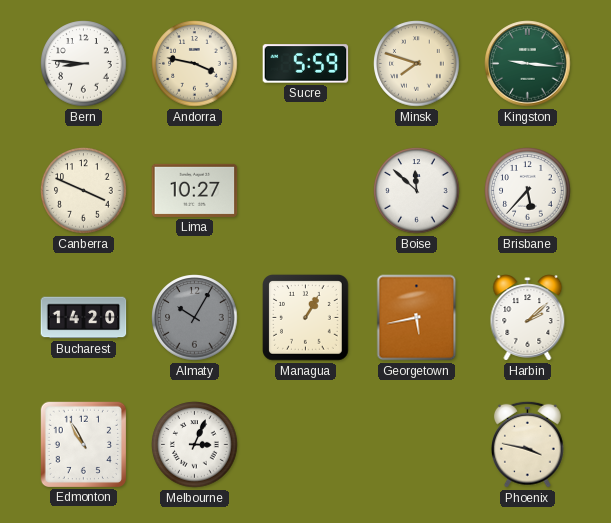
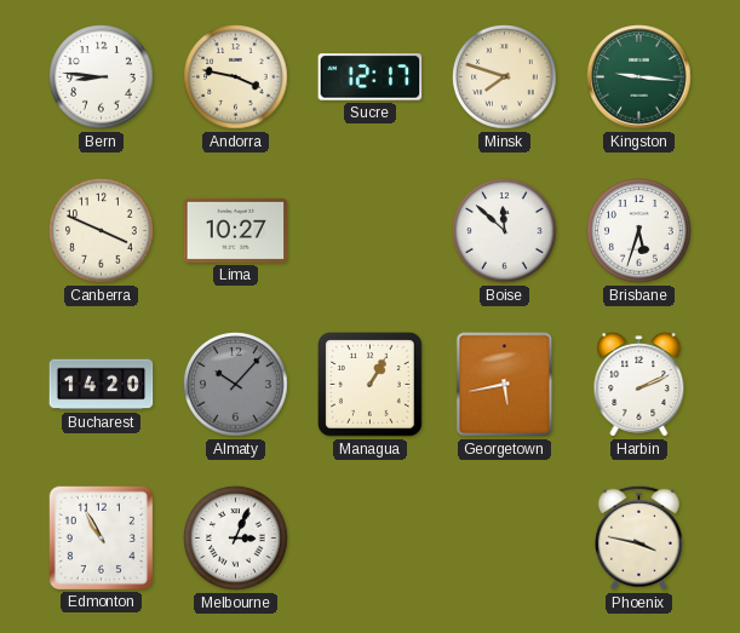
Sucre: 5:59 -> 12:17 (371, 77)
Brisbane: 5:37 -> 5:33 (639, 231)
Almaty: 10:05 -> 10:07 (236, 385)
Harbin: 2:08 -> 2:11 (639, 385)
